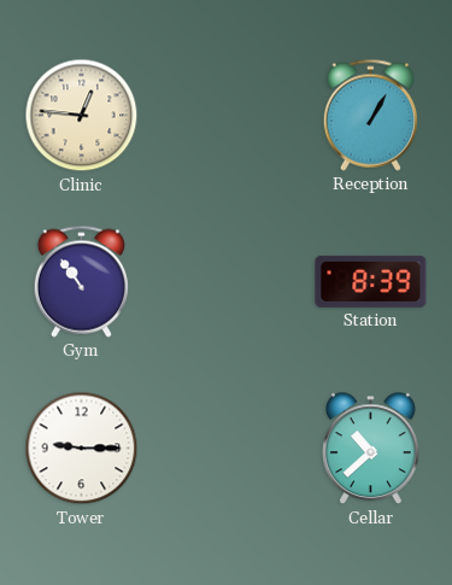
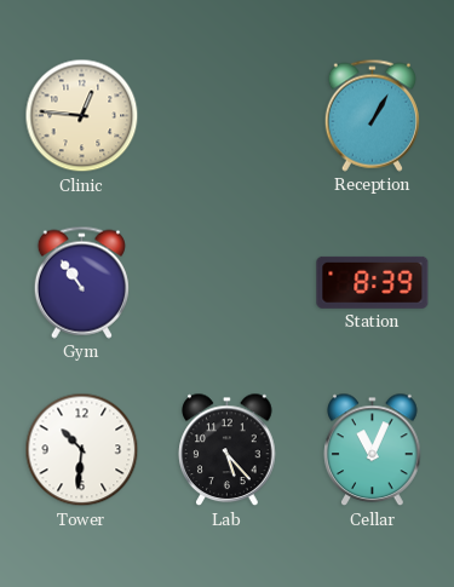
Tower: 9:15 -> 10:31 (82, 450)
Lab: none -> 5:23 (228, 450)
Cellar: 10:38 -> 11:04 (373, 450)
